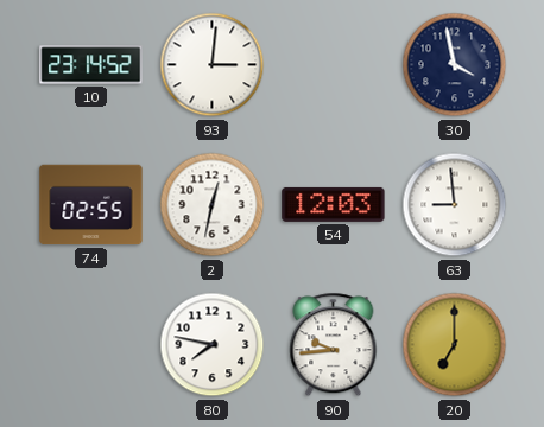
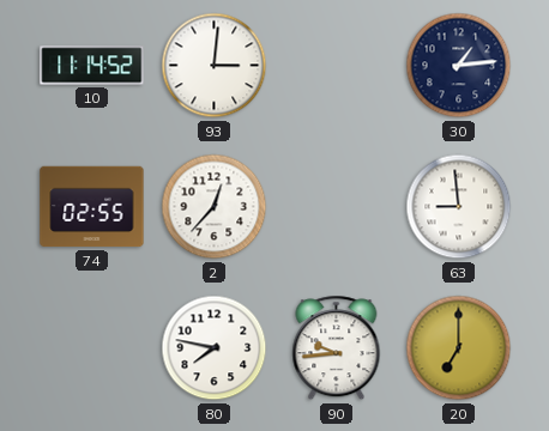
10: 23:14 -> 11:14 (92, 66)
30: 3:58 -> 1:14 (459, 66)
2: 12:32 -> 12:37 (215, 207)
54: 12:03 -> none (334, 204)
